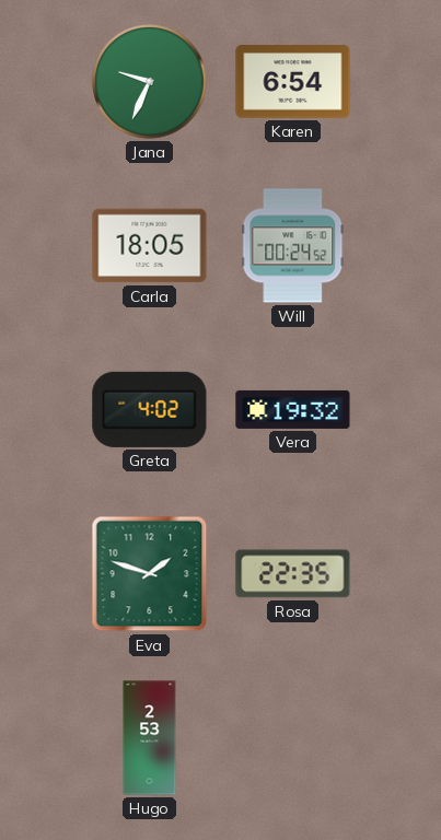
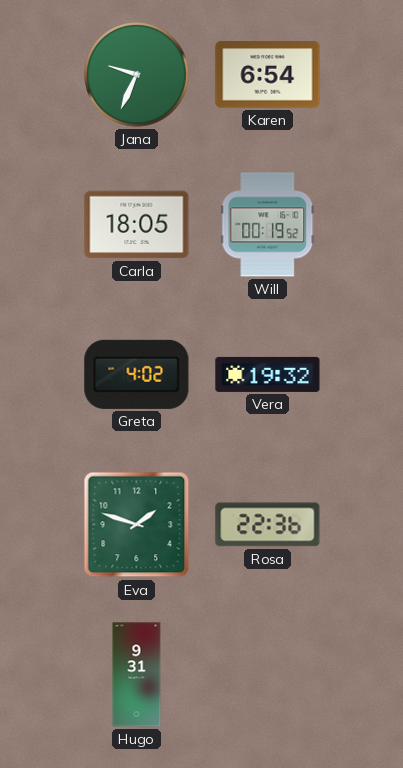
Will: 00:24 -> 00:19 (268, 225)
Rosa: 22:35 -> 22:36 (268, 525)
Hugo: 2:53 -> 9:31 (137, 675)
